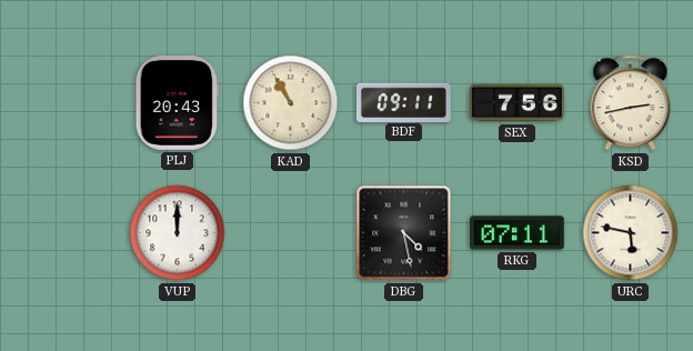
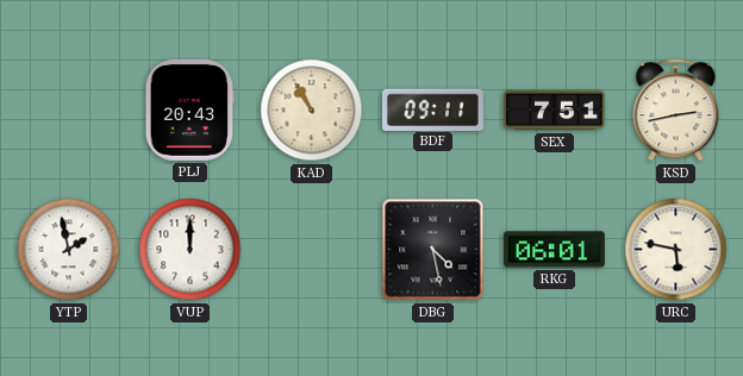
SEX: 7:56 -> 7:51 (554, 111)
YTP: none -> 1:58 (69, 250)
RKG: 07:11 -> 06:01 (554, 250)
